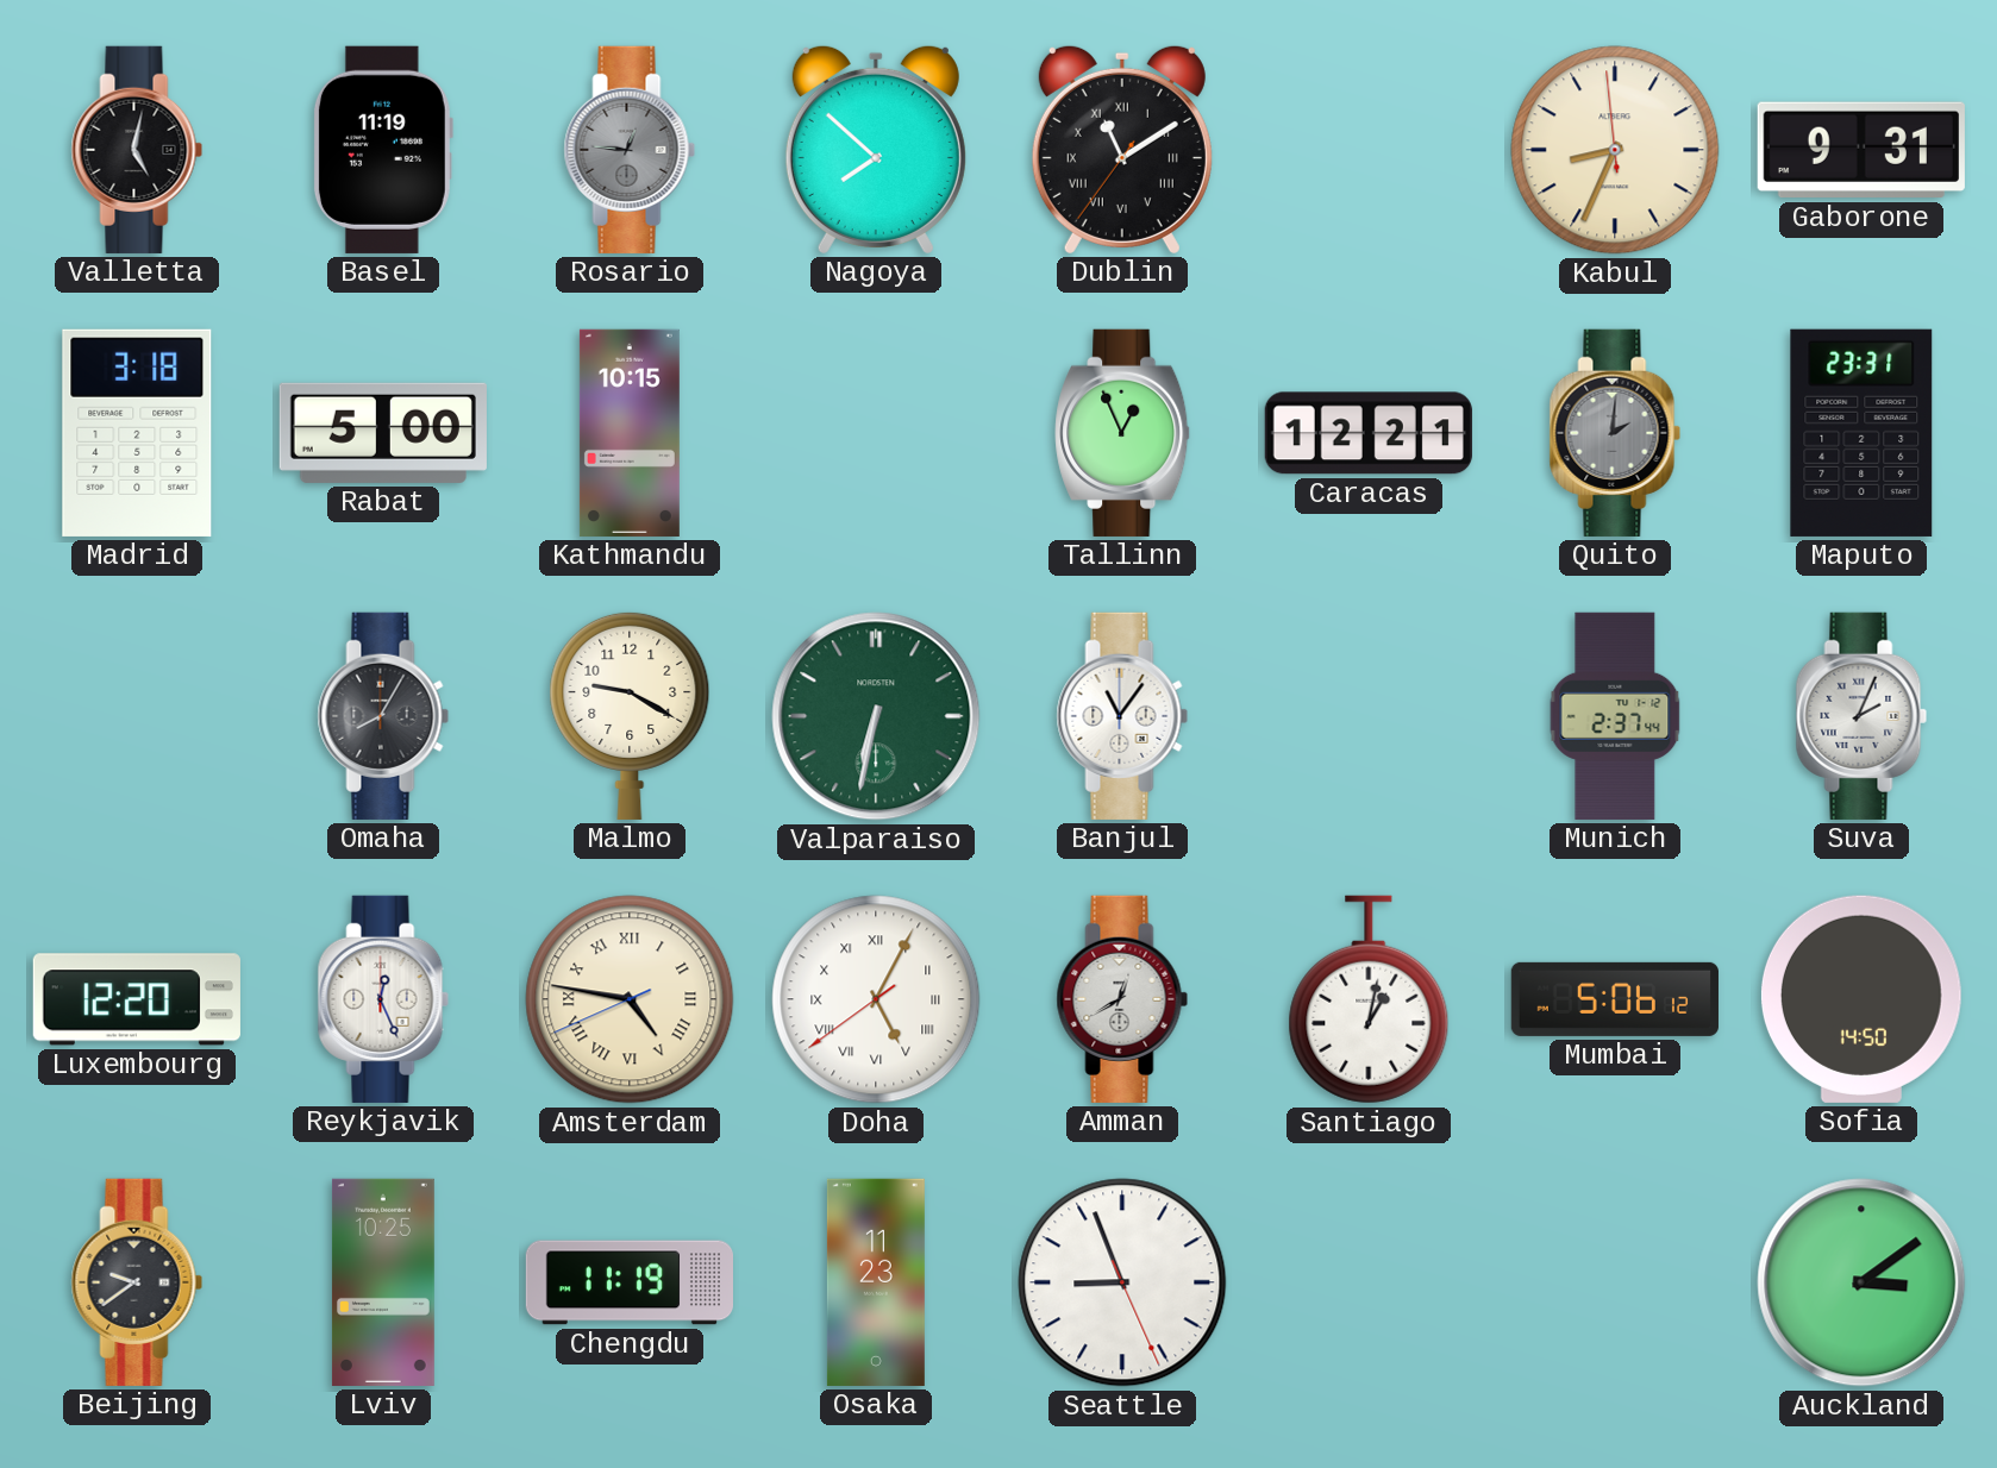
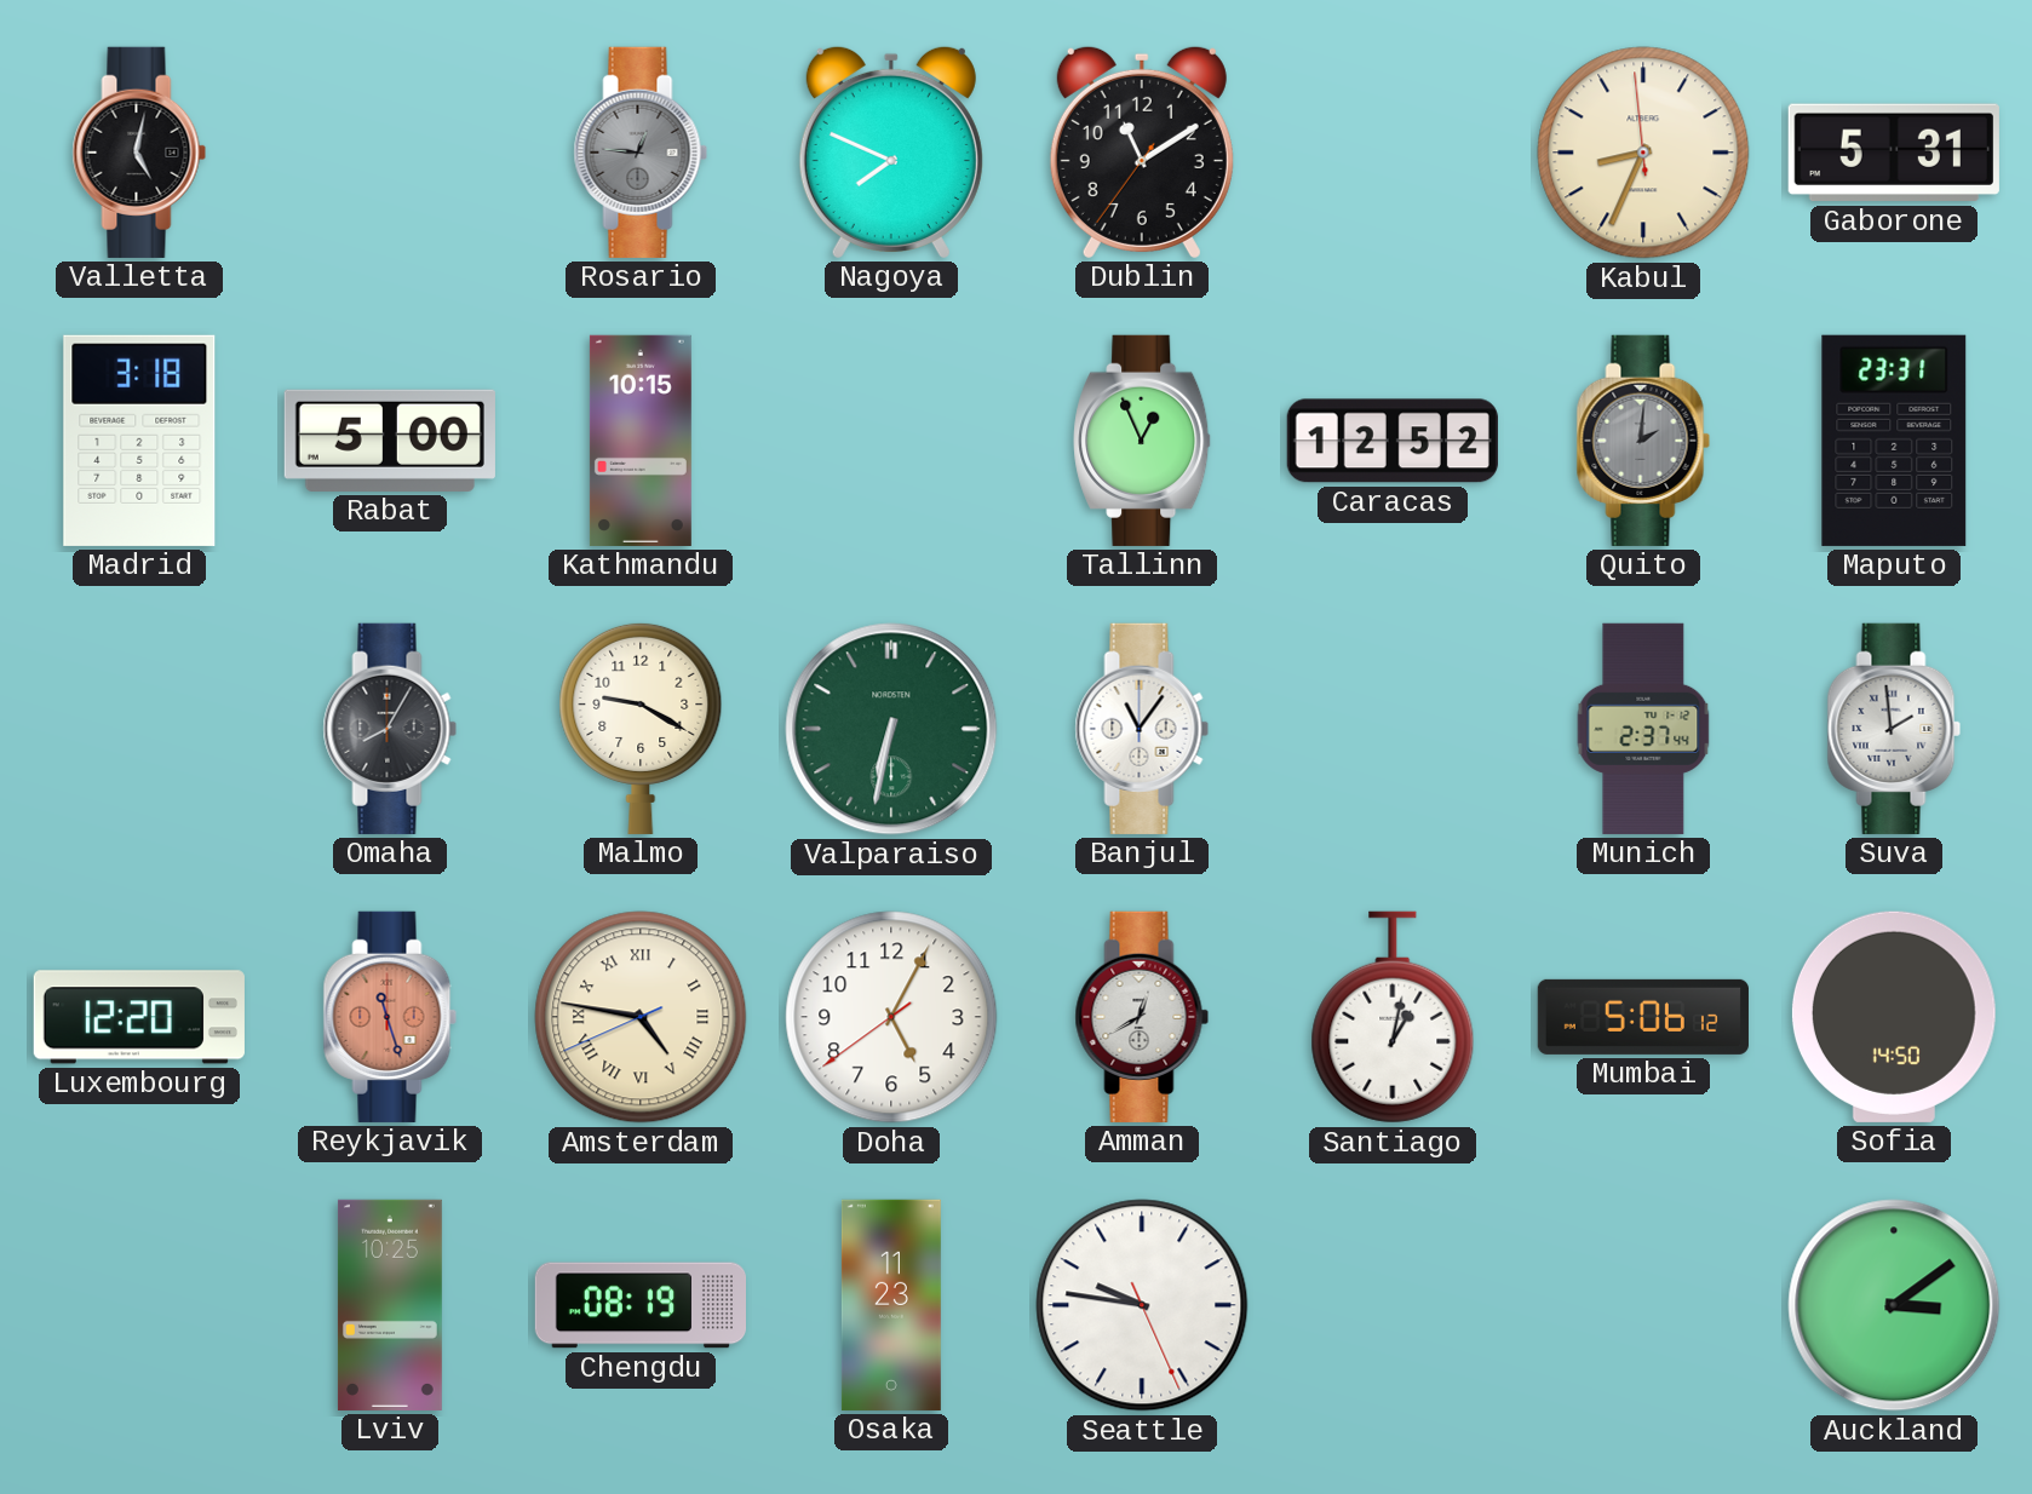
Basel: 11:19 -> none (382, 150)
Nagoya: 7:52 -> 7:49 (891, 151)
Dublin numerals: Roman -> Arabic (1142, 151)
Gaborone: 9:31 -> 5:31 (1894, 153)
Caracas: 12:21 -> 12:52 (1393, 441)
Suva: 2:04 -> 1:59 (1894, 729)
Reykjavik: 12:26 -> 11:27 (390, 1017)
Reykjavik dial: white -> salmon (390, 1017)
Doha numerals: Roman -> Arabic (891, 1017)
Beijing: 9:39 -> none (137, 1282)
Chengdu: 11:19 -> 08:19 (639, 1305)
Seattle: 8:56 -> 9:46 (1142, 1305)
